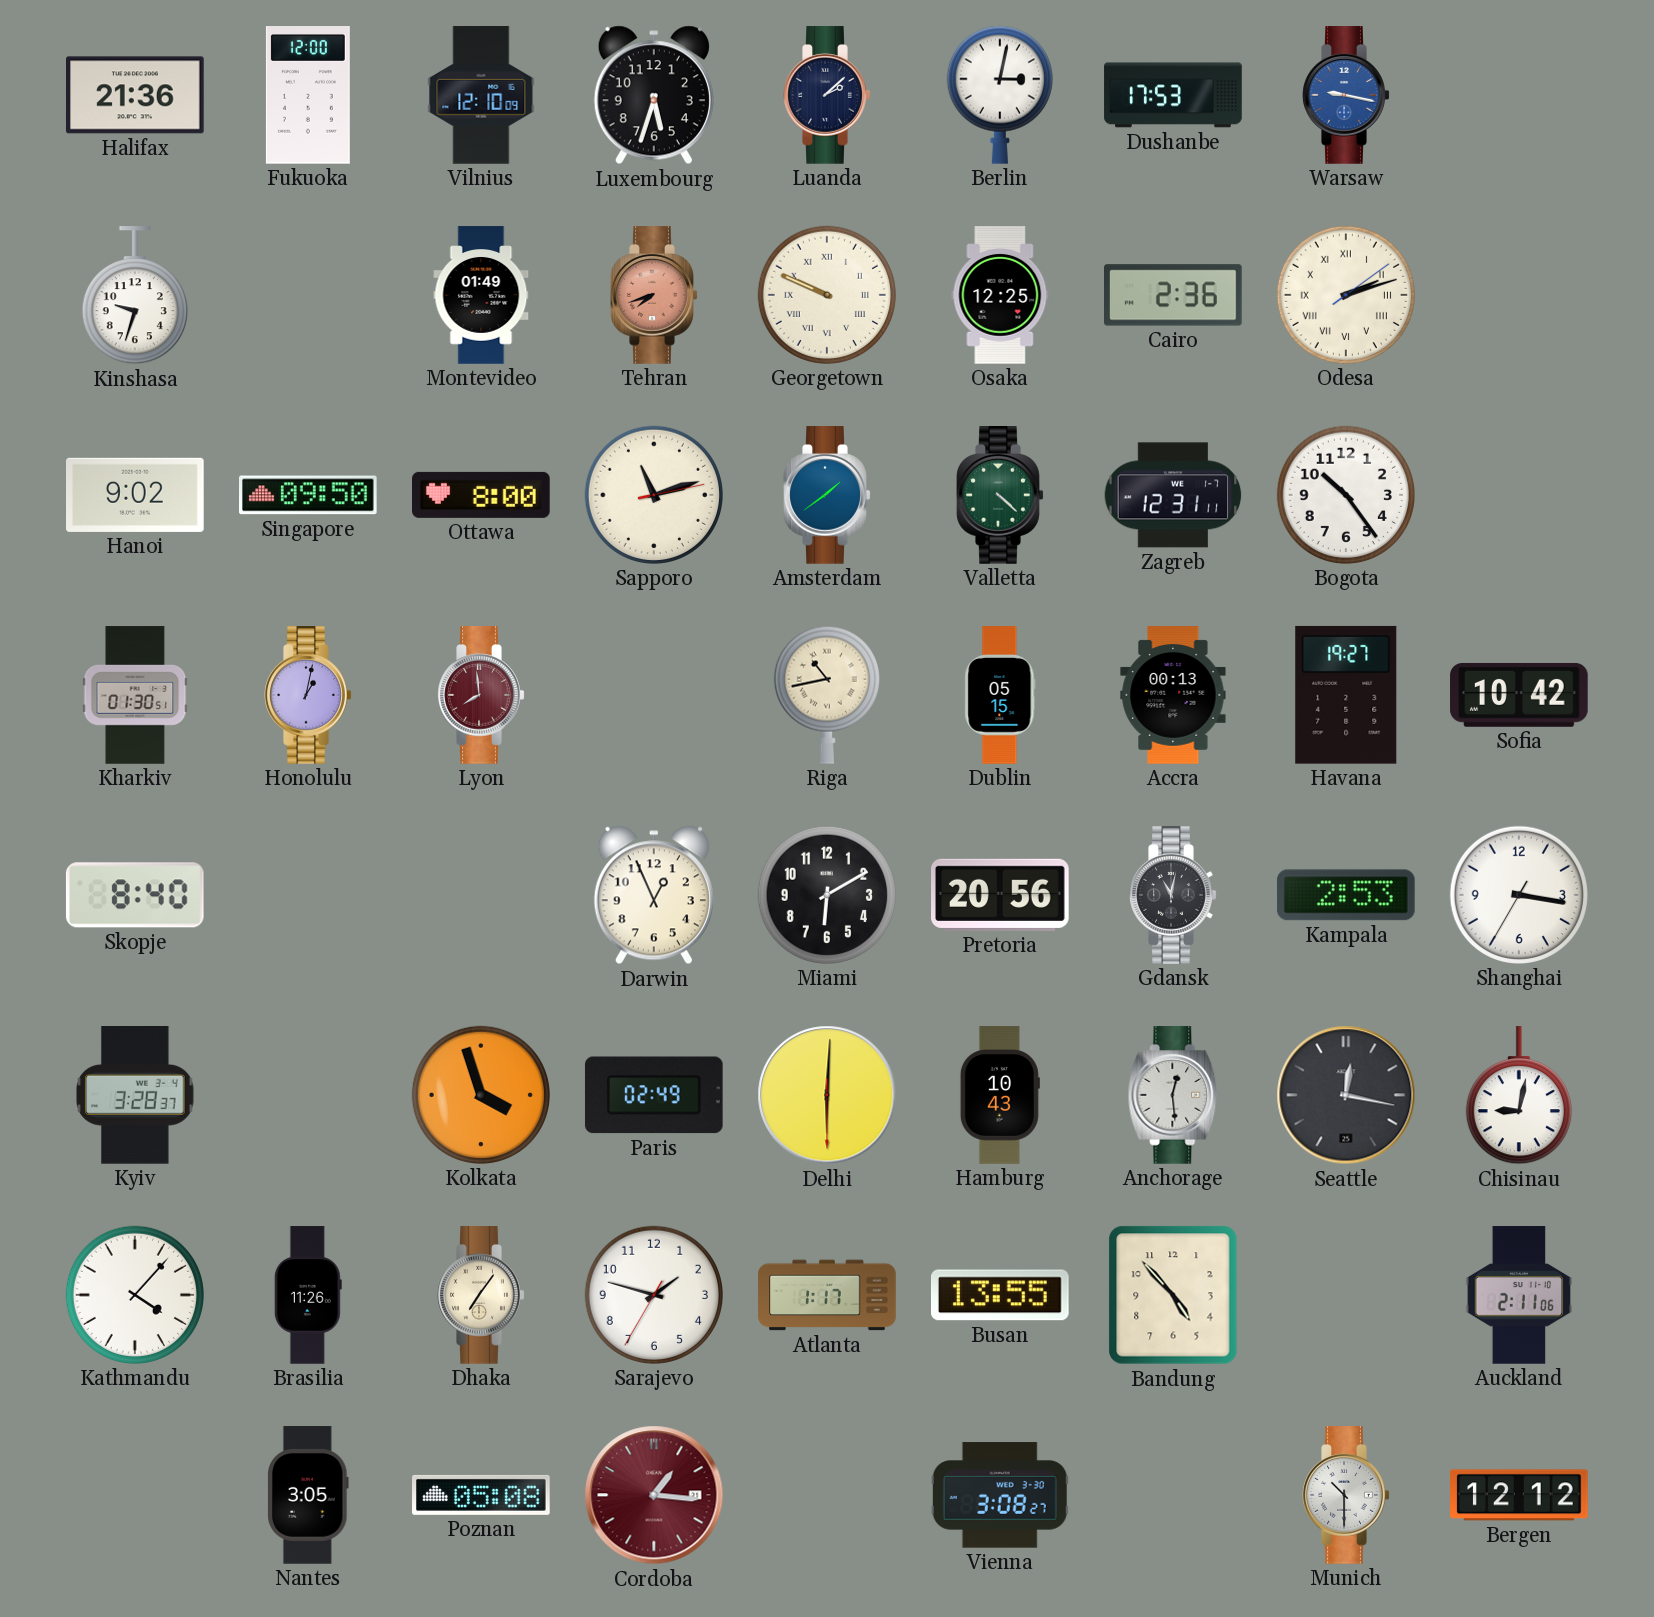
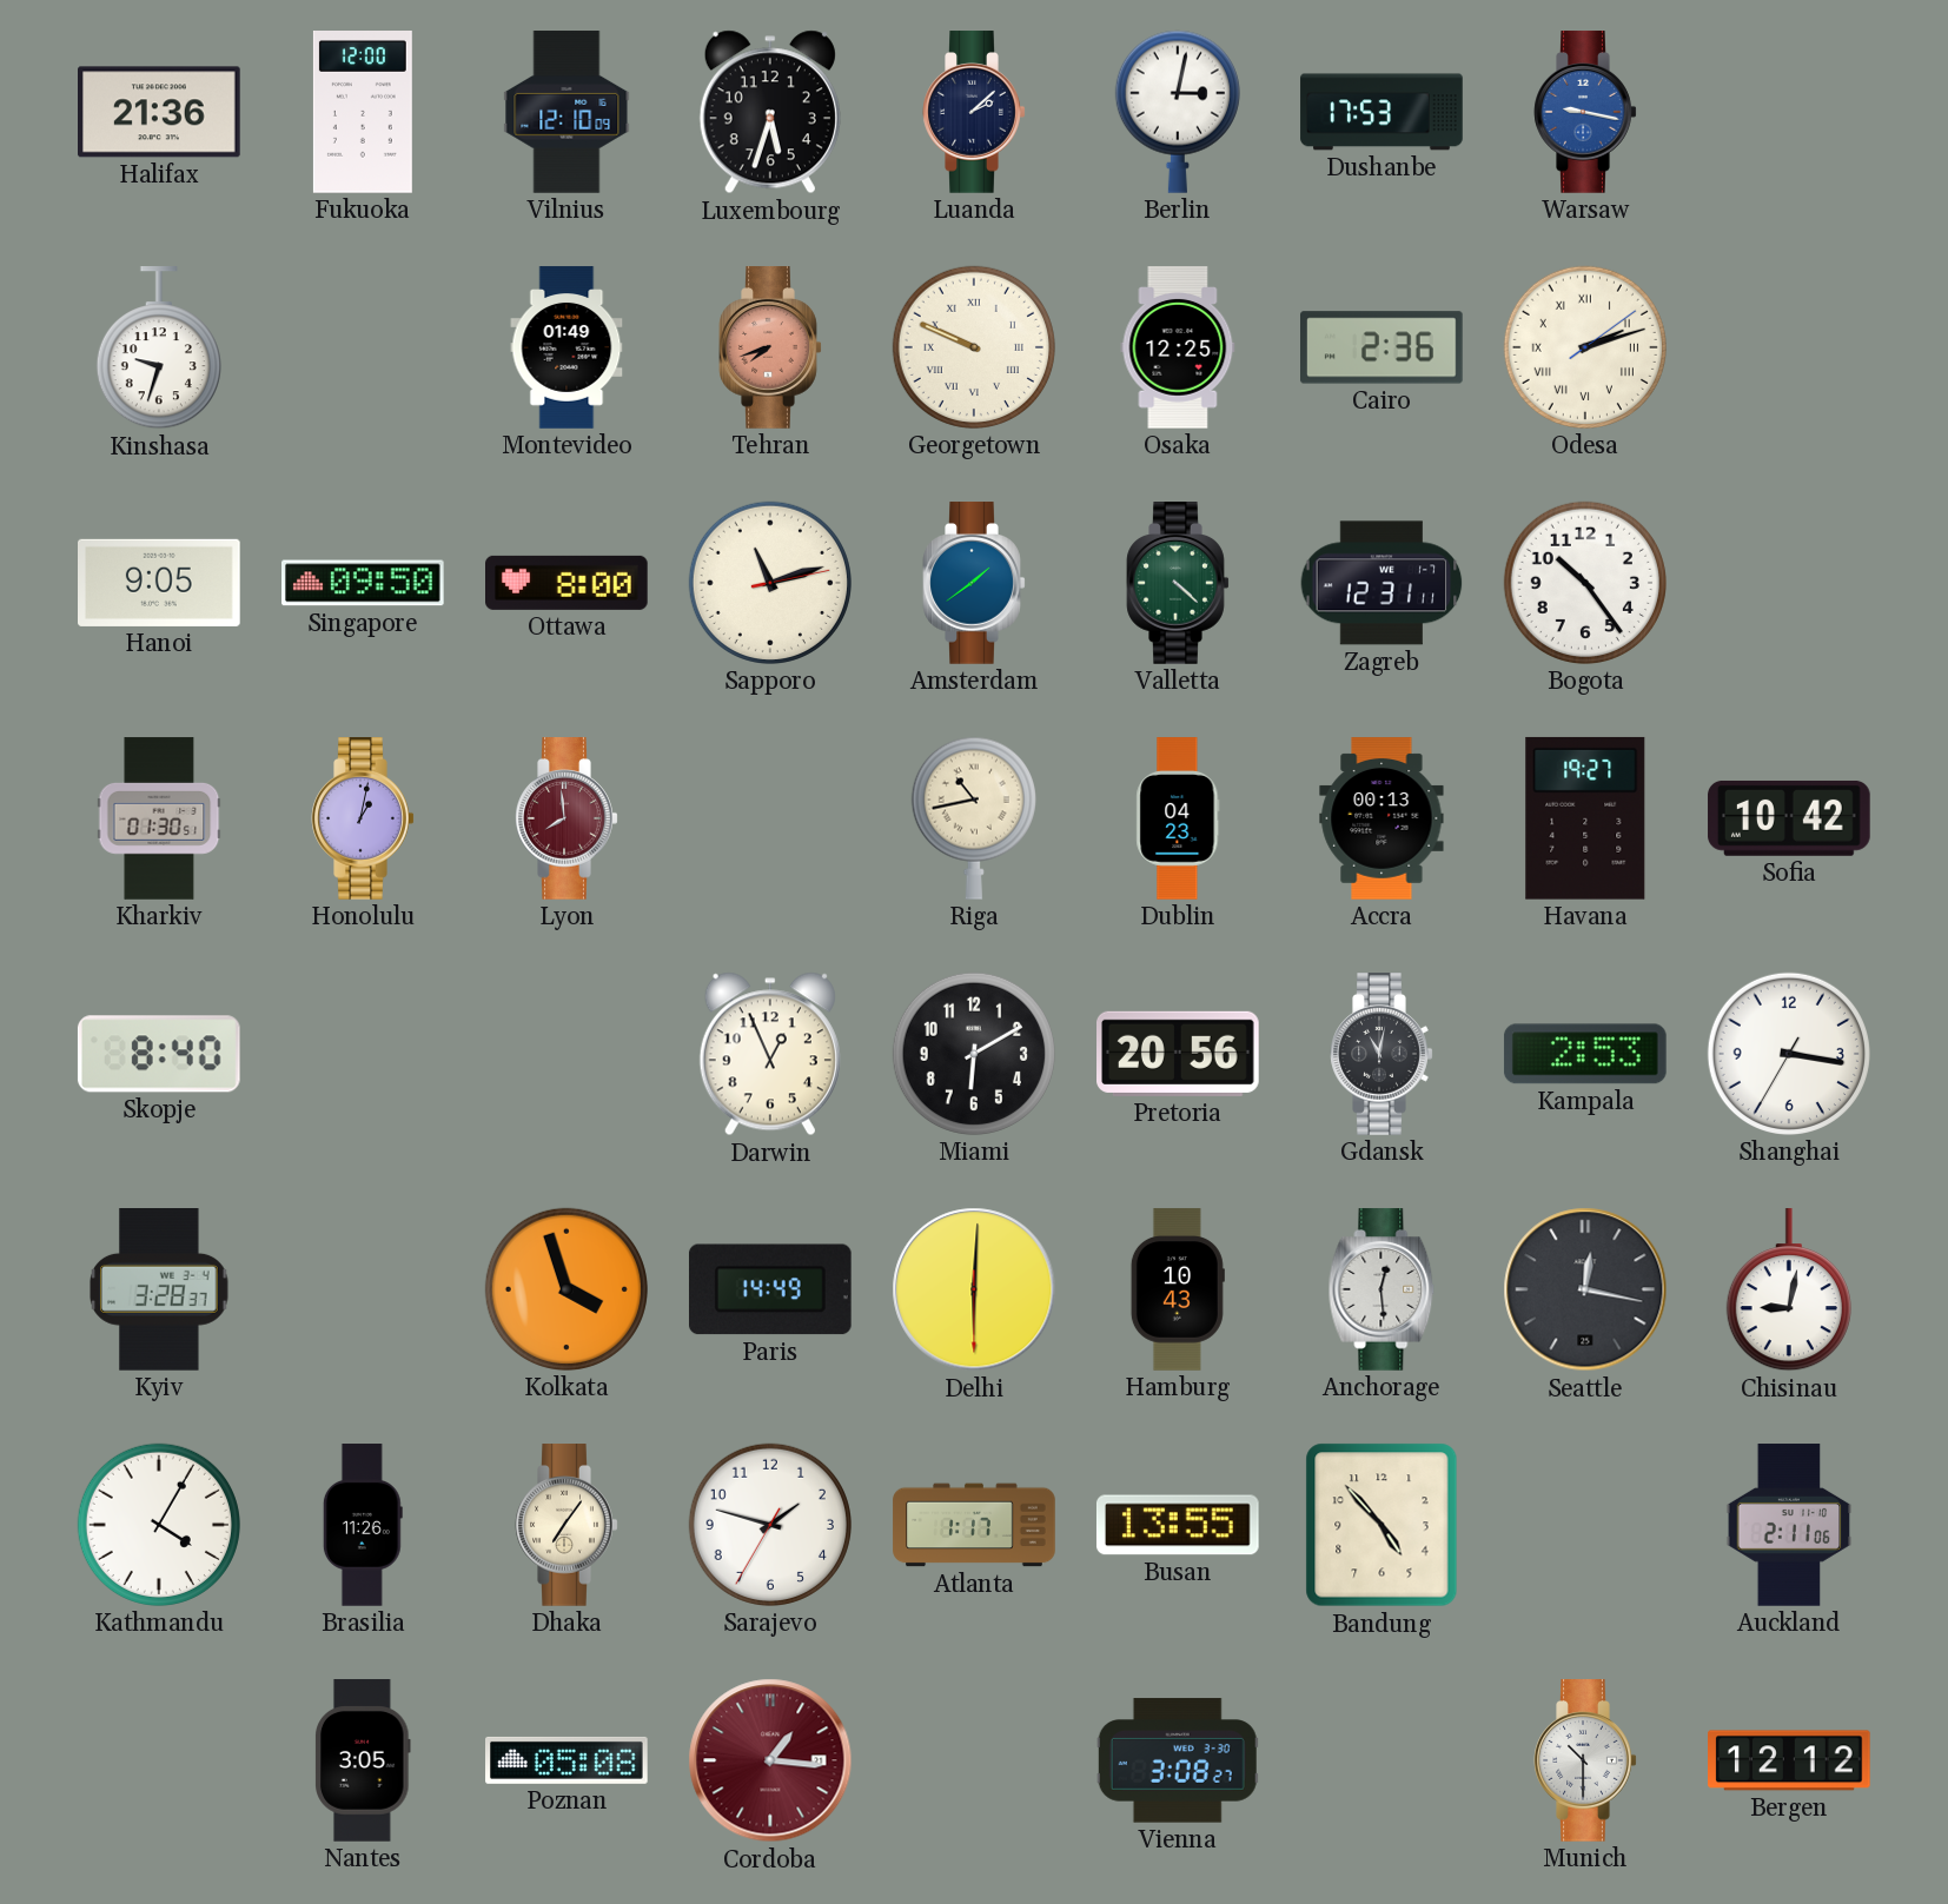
Hanoi: 9:02 -> 9:05 (160, 583)
Dublin: 05:15 -> 04:23 (1178, 818)
Paris: 02:49 -> 14:49 (770, 1289)
Kathmandu: 4:07 -> 4:05 (159, 1525)
